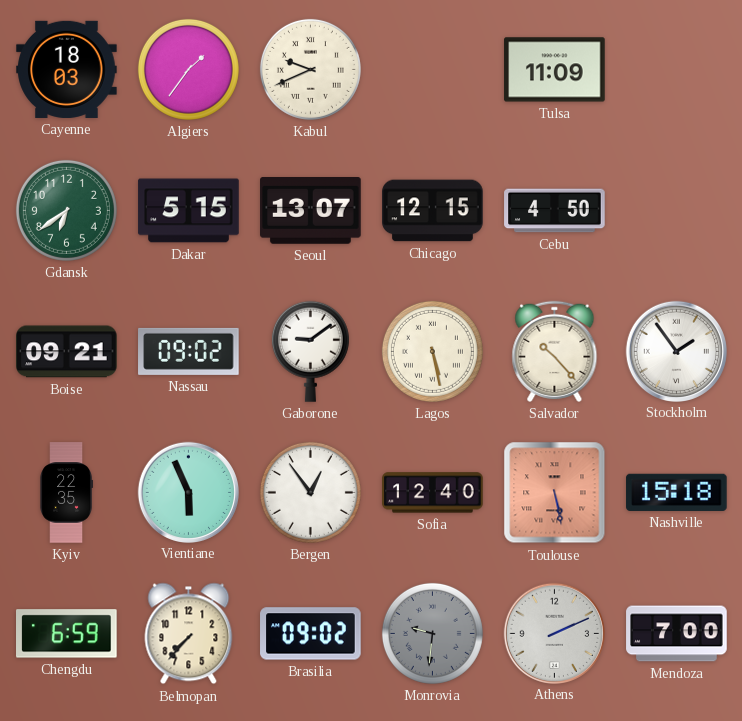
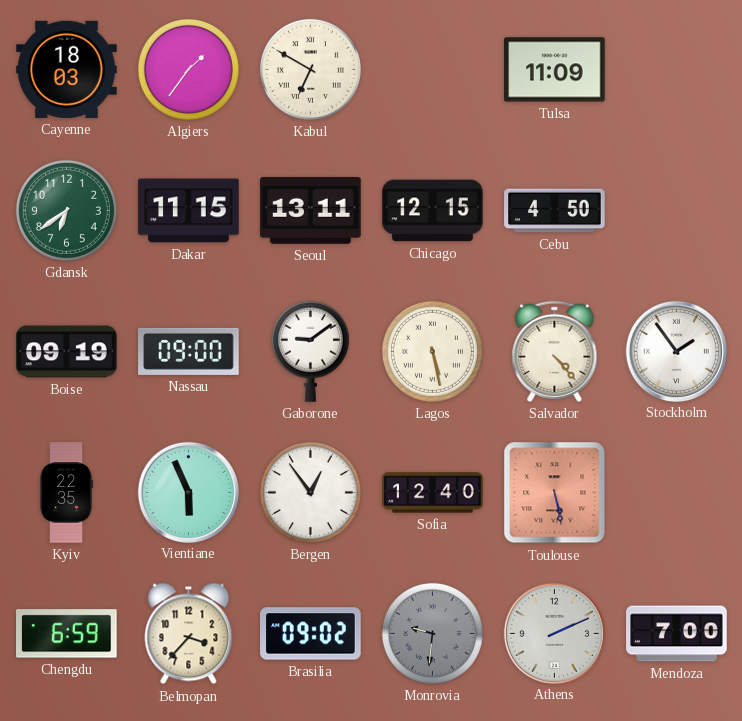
Kabul: 9:41 -> 6:50 (310, 69)
Dakar: 5:15 -> 11:15 (189, 211)
Seoul: 13:07 -> 13:11 (311, 211)
Boise: 09:21 -> 09:19 (67, 352)
Nassau: 09:02 -> 09:00 (189, 351)
Salvador: 10:23 -> 4:23 (555, 351)
Nashville: 15:18 -> none (677, 492)
Belmopan: 7:37 -> 3:37 (189, 634)
